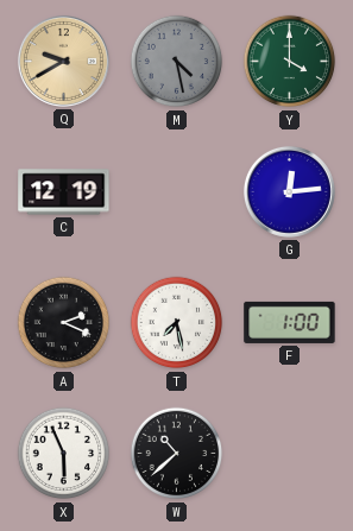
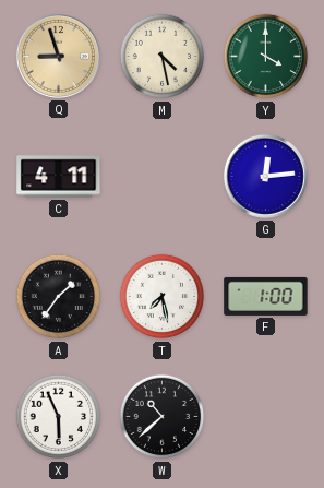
Q: 9:40 -> 8:57 (58, 56)
M dial: grey -> cream (163, 57)
C: 12:19 -> 4:11 (59, 177)
A: 2:19 -> 1:36 (59, 297)
